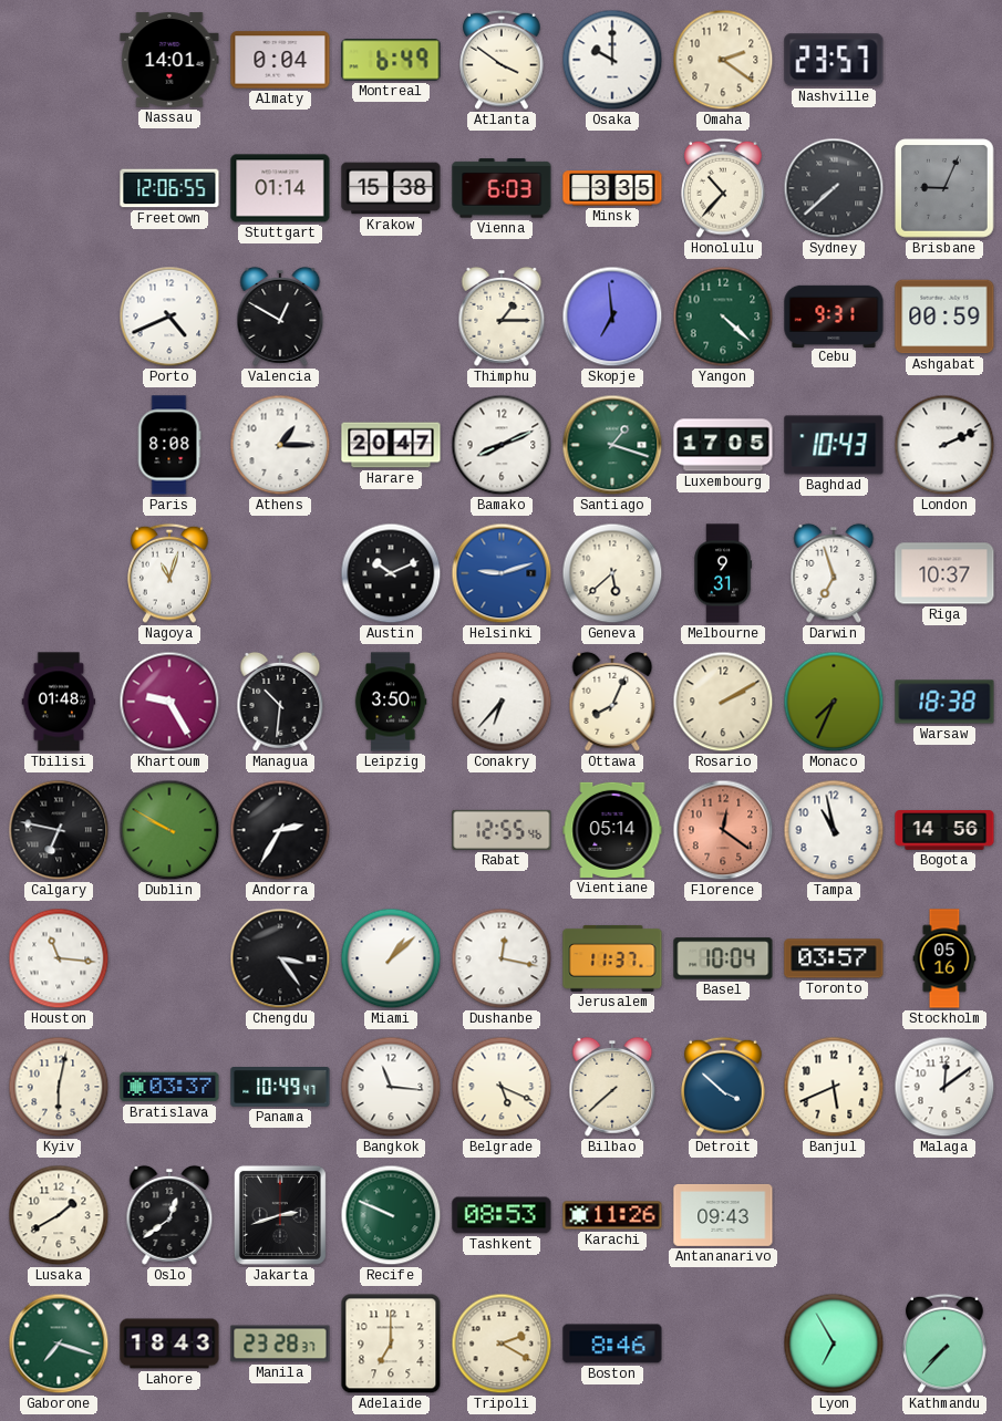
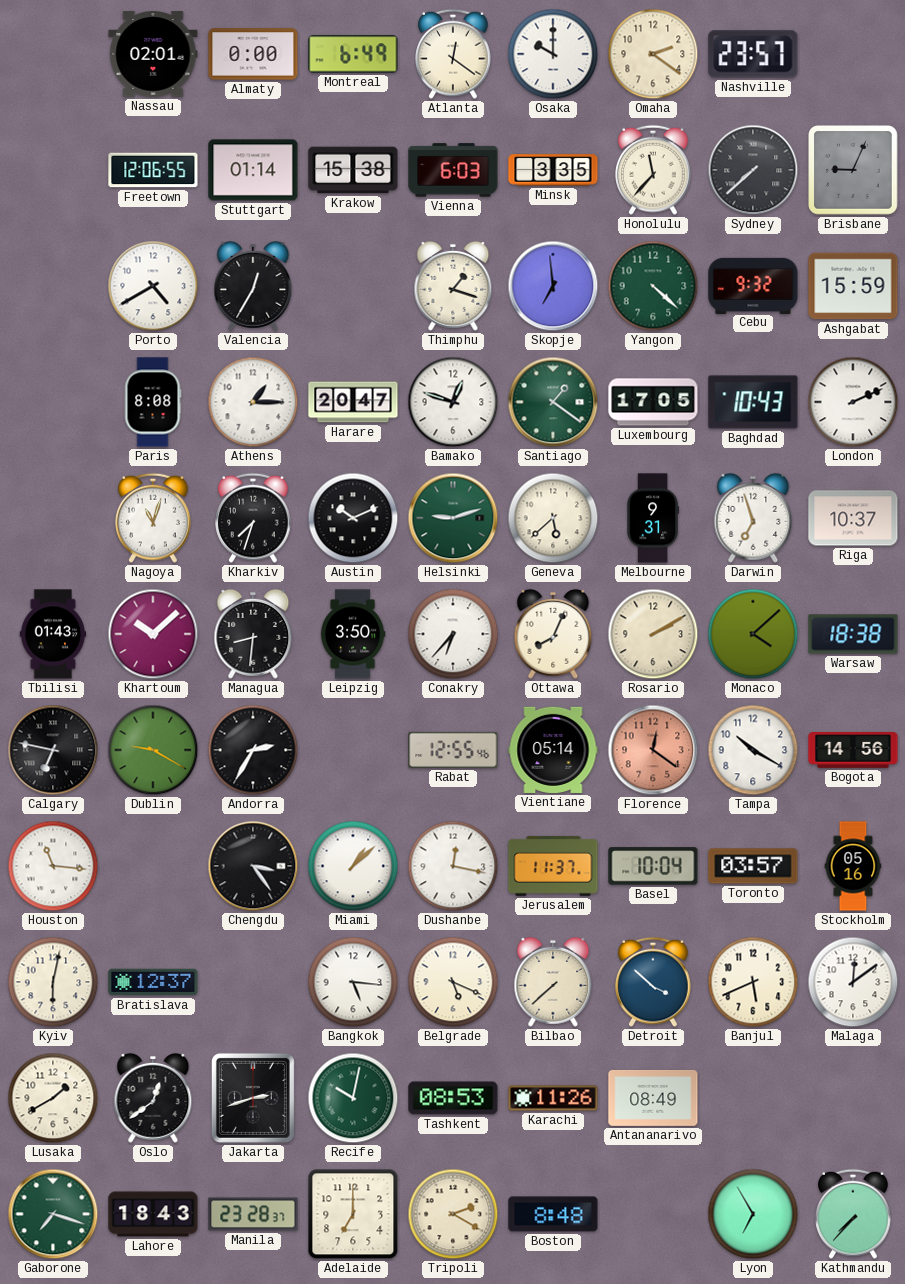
Nassau: 14:01 -> 02:01 (153, 54)
Almaty: 0:04 -> 0:00 (253, 54)
Atlanta: 3:51 -> 12:21 (453, 54)
Honolulu: 10:37 -> 11:37 (653, 170)
Porto: 4:41 -> 4:40 (153, 286)
Valencia: 12:50 -> 12:35 (253, 286)
Thimphu: 1:15 -> 1:18 (453, 286)
Cebu: 9:31 -> 9:32 (753, 285)
Ashgabat: 00:59 -> 15:59 (853, 286)
Bamako: 8:11 -> 12:48 (453, 402)
Santiago: 1:18 -> 1:21 (553, 402)
Kharkiv: none -> 7:33 (253, 518)
Helsinki dial: blue -> green (453, 518)
Tbilisi: 01:48 -> 01:43 (53, 634)
Khartoum: 9:25 -> 10:08 (153, 634)
Managua: 10:31 -> 8:31 (253, 634)
Monaco: 7:34 -> 4:08 (753, 634)
Dublin: 9:50 -> 9:20 (153, 750)
Tampa: 10:58 -> 10:20 (753, 750)
Bratislava: 03:37 -> 12:37 (153, 982)
Panama: 10:49 -> none (280, 1087)
Bangkok: 11:16 -> 5:16 (353, 982)
Recife: 9:49 -> 10:02 (353, 1098)
Antananarivo: 09:43 -> 08:49 (653, 1098)
Boston: 8:46 -> 8:48 (553, 1214)
